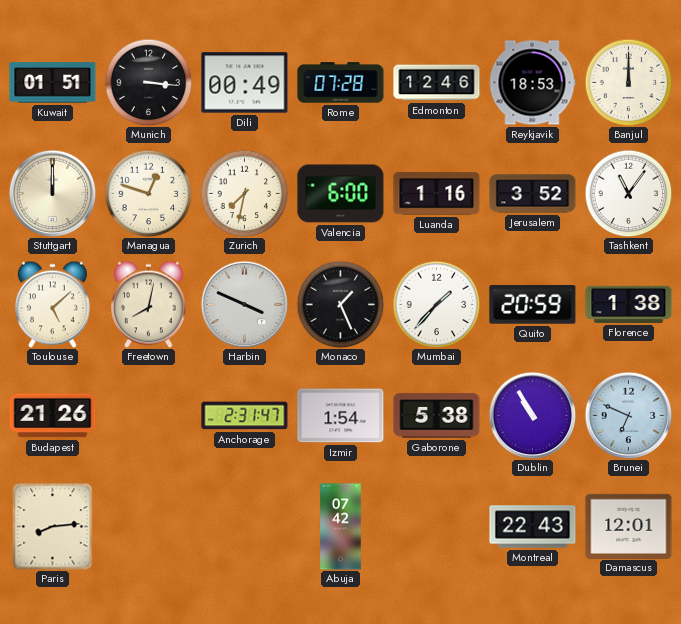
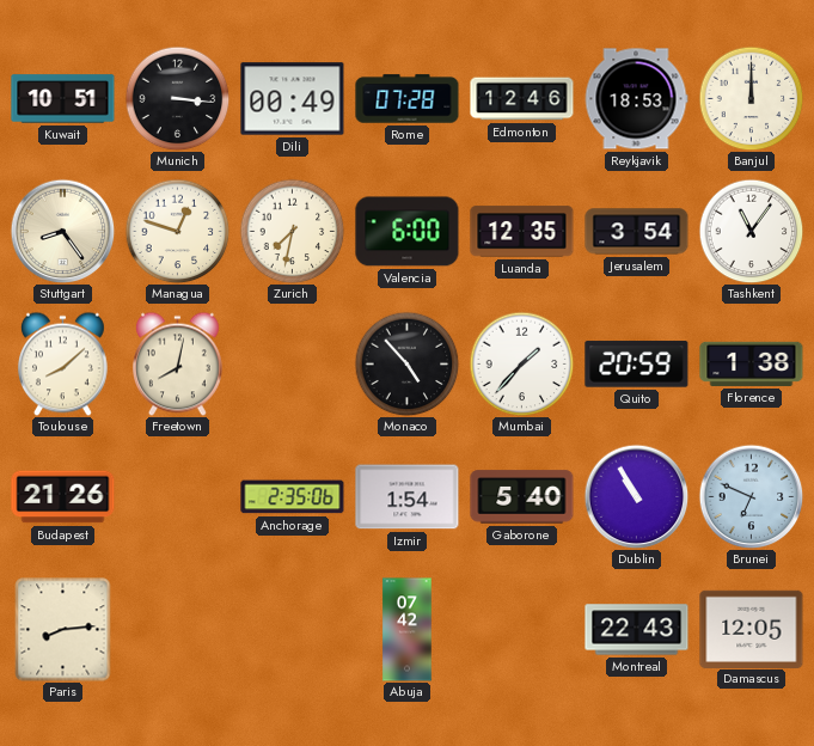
Kuwait: 01:51 -> 10:51 (63, 99)
Stuttgart: 12:00 -> 8:24 (62, 231)
Luanda: 1:16 -> 12:35 (522, 232)
Jerusalem: 3:52 -> 3:54 (637, 232)
Toulouse: 5:08 -> 8:08 (63, 363)
Harbin: 3:49 -> none (244, 304)
Monaco: 1:26 -> 4:53 (406, 363)
Anchorage: 2:31 -> 2:35 (293, 497)
Gaborone: 5:38 -> 5:40 (522, 497)
Damascus: 12:01 -> 12:05 (752, 629)
